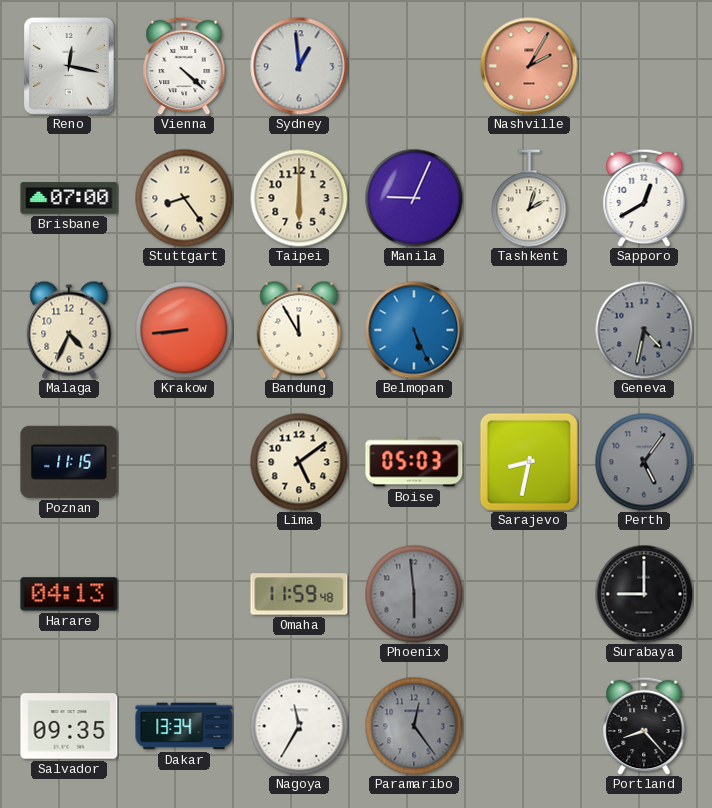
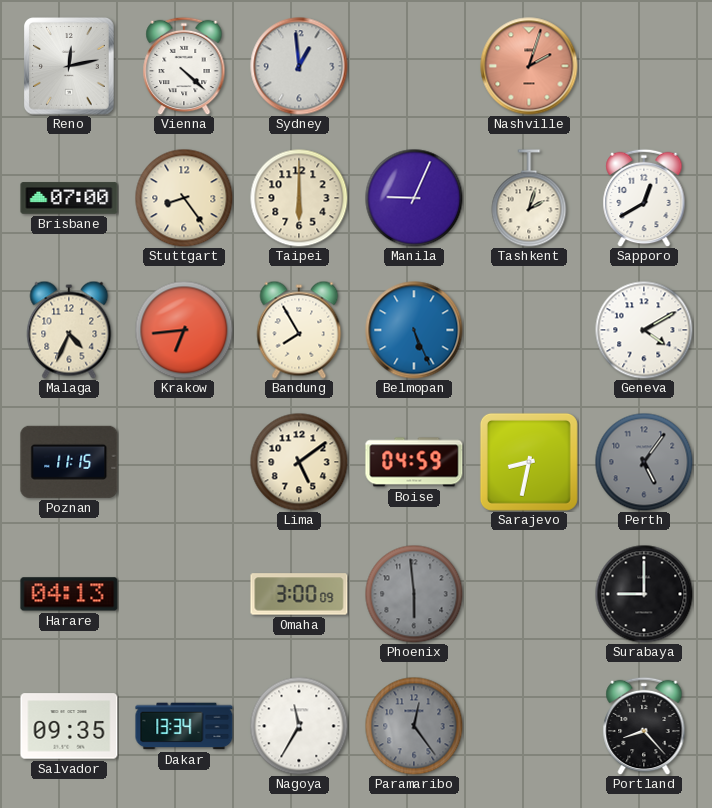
Reno: 12:17 -> 12:13 (70, 66)
Nashville: 2:05 -> 2:03 (529, 66)
Krakow: 8:44 -> 6:44 (184, 330)
Bandung: 11:55 -> 7:55 (299, 330)
Geneva: 4:32 -> 4:10 (644, 330)
Geneva dial: grey -> white (644, 330)
Boise: 05:03 -> 04:59 (414, 462)
Omaha: 11:59 -> 3:00 (299, 594)
